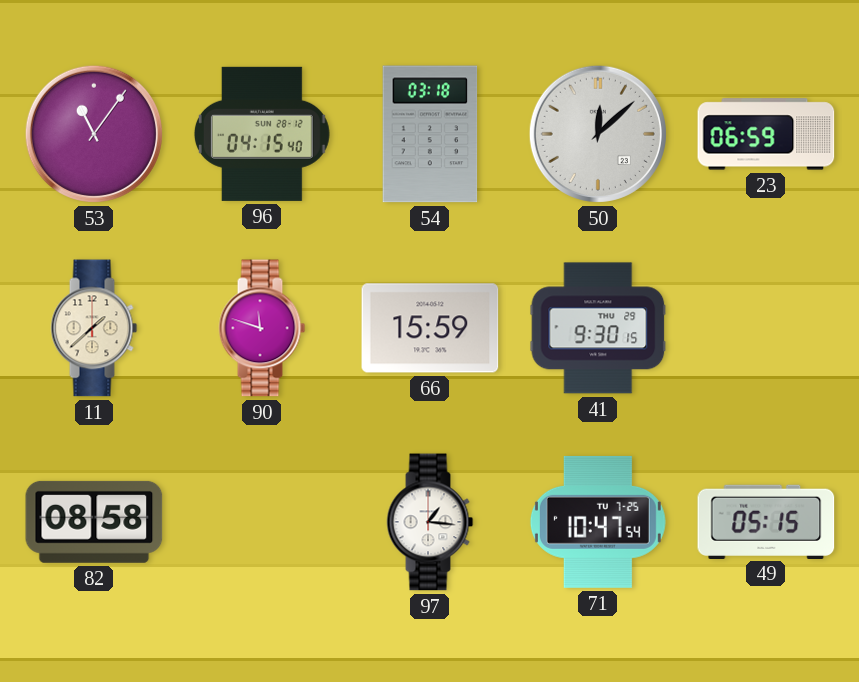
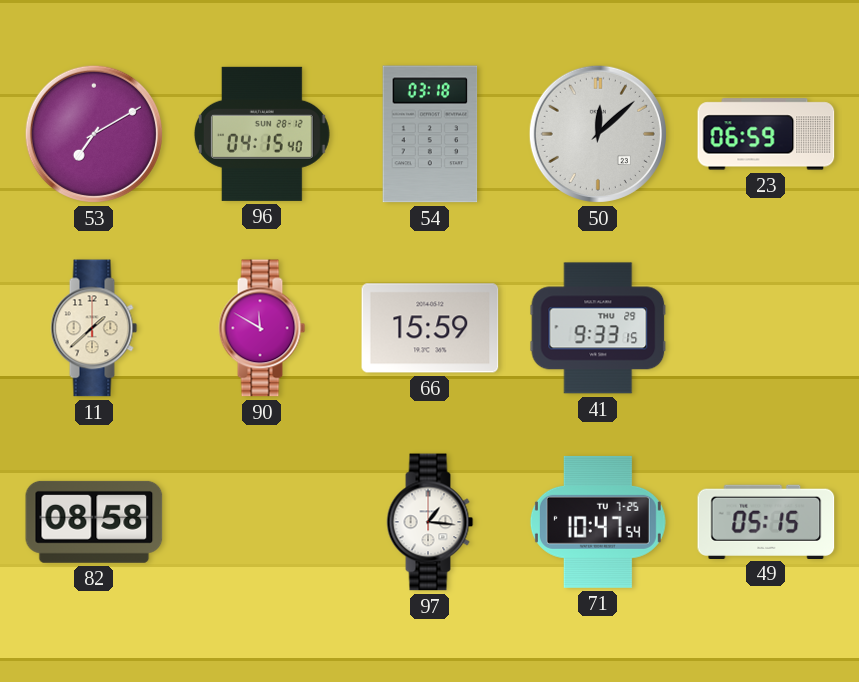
53: 11:06 -> 7:10 (94, 134)
90: 11:48 -> 11:50 (262, 328)
41: 9:30 -> 9:33 (598, 328)
